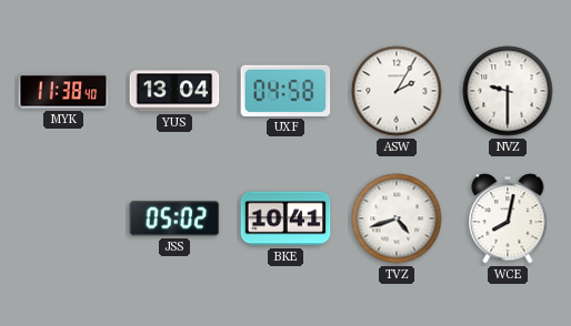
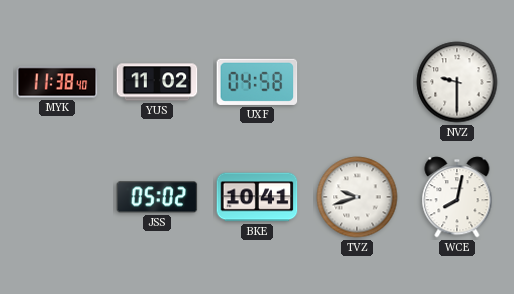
YUS: 13:04 -> 11:02 (157, 82)
ASW: 2:05 -> none (397, 91)
TVZ: 4:42 -> 9:42 (357, 197)
